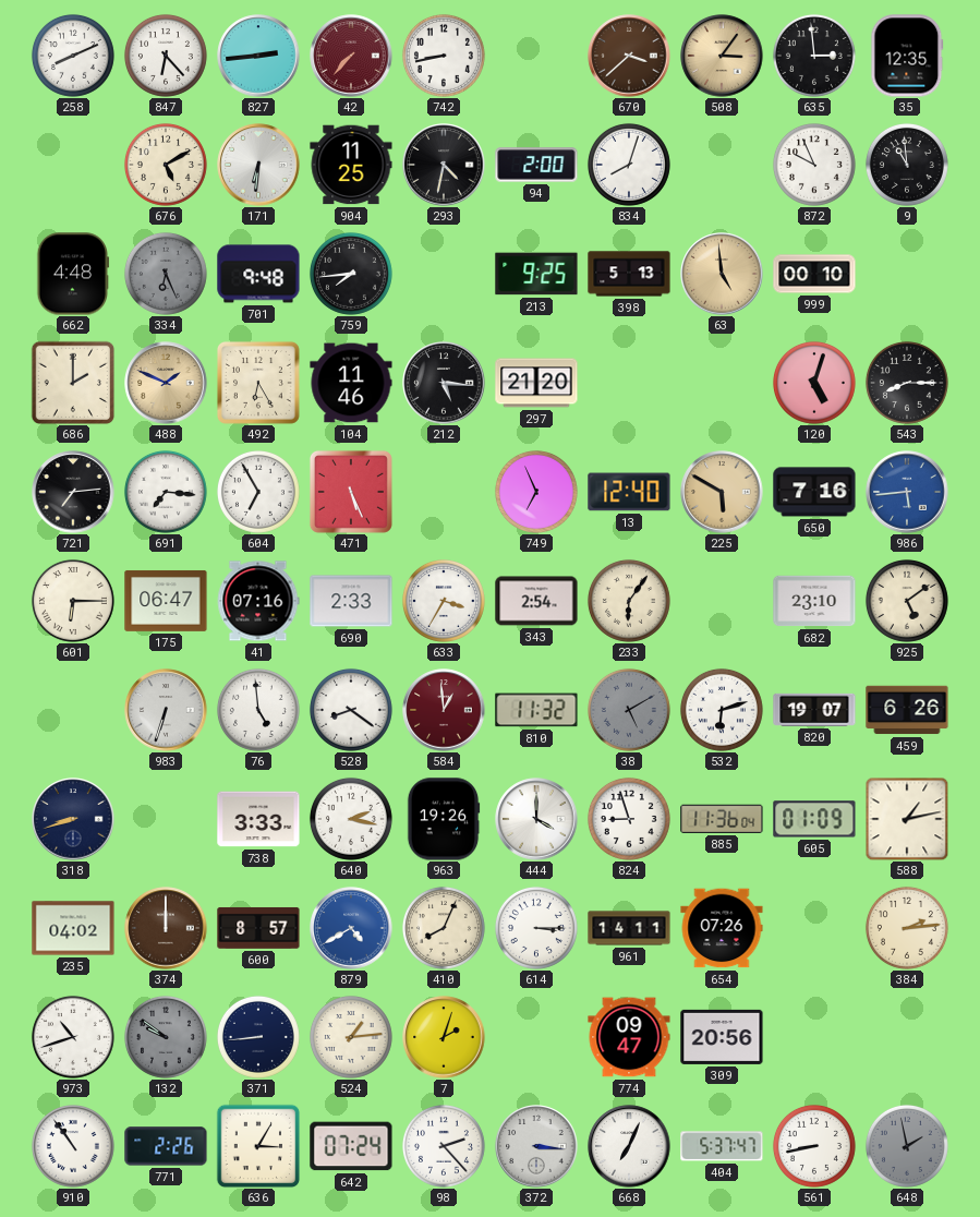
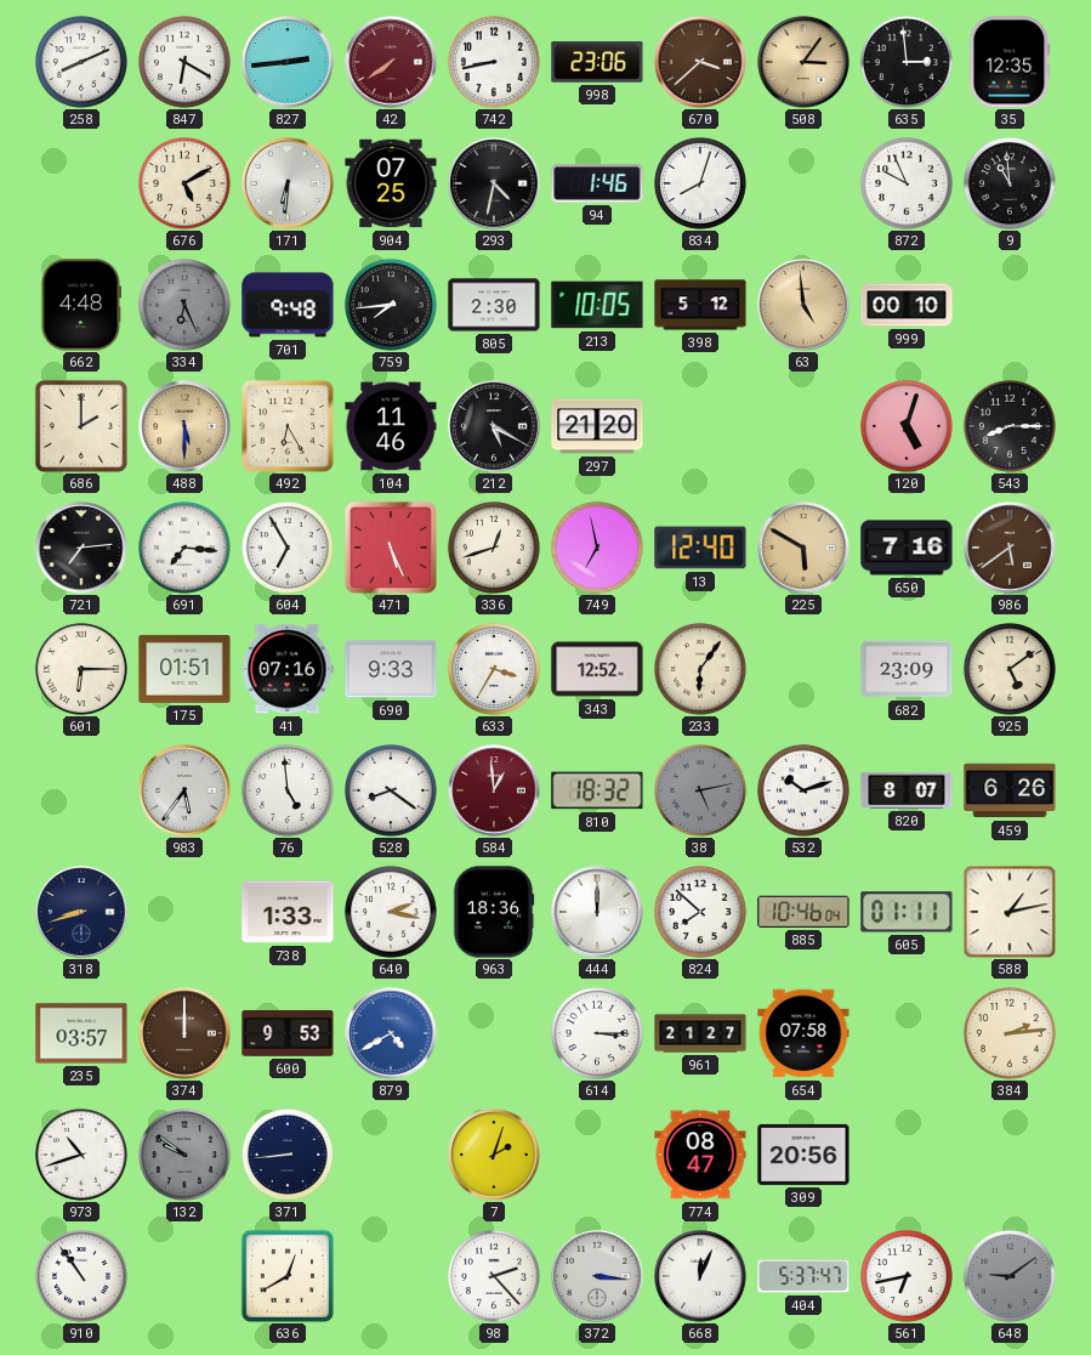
847: 6:23 -> 6:20 (184, 62)
42: 7:37 -> 7:39 (391, 62)
998: none -> 23:06 (597, 62)
904: 11:25 -> 07:25 (391, 183)
94: 2:00 -> 1:46 (597, 183)
805: none -> 2:30 (494, 305)
213: 9:25 -> 10:05 (597, 305)
398: 5:13 -> 5:12 (700, 305)
488: 1:49 -> 5:30 (184, 426)
212: 5:16 -> 5:20 (494, 426)
336: none -> 12:42 (494, 548)
749: 6:56 -> 6:58 (597, 548)
986: 5:44 -> 5:39 (1010, 548)
986 dial: blue -> brown (1010, 548)
175: 06:47 -> 01:51 (184, 669)
690: 2:33 -> 9:33 (391, 669)
343: 2:54 -> 12:52 (597, 669)
682: 23:10 -> 23:09 (907, 669)
983: 6:33 -> 5:36 (184, 790)
810: 11:32 -> 18:32 (597, 790)
38: 5:10 -> 5:13 (700, 790)
532: 6:12 -> 10:12 (803, 790)
820: 19:07 -> 8:07 (907, 790)
738: 3:33 -> 1:33 (288, 912)
963: 19:26 -> 18:36 (494, 912)
444: 4:00 -> 12:00 (597, 912)
824: 8:57 -> 7:52 (700, 912)
885: 11:36 -> 10:46 (803, 912)
605: 01:09 -> 01:11 (907, 912)
235: 04:02 -> 03:57 (81, 1033)
600: 8:57 -> 9:53 (288, 1033)
410: 8:04 -> none (444, 928)
961: 14:11 -> 21:27 (700, 1033)
654: 07:26 -> 07:58 (803, 1033)
524: 1:14 -> none (351, 1037)
774: 09:47 -> 08:47 (700, 1155)
771: 2:26 -> none (166, 1146)
636: 3:05 -> 12:40 (288, 1276)
642: 07:24 -> none (351, 1146)
668: 7:04 -> 12:04 (700, 1276)
561: 8:43 -> 6:43 (907, 1276)
648: 1:58 -> 9:09 (1010, 1276)
